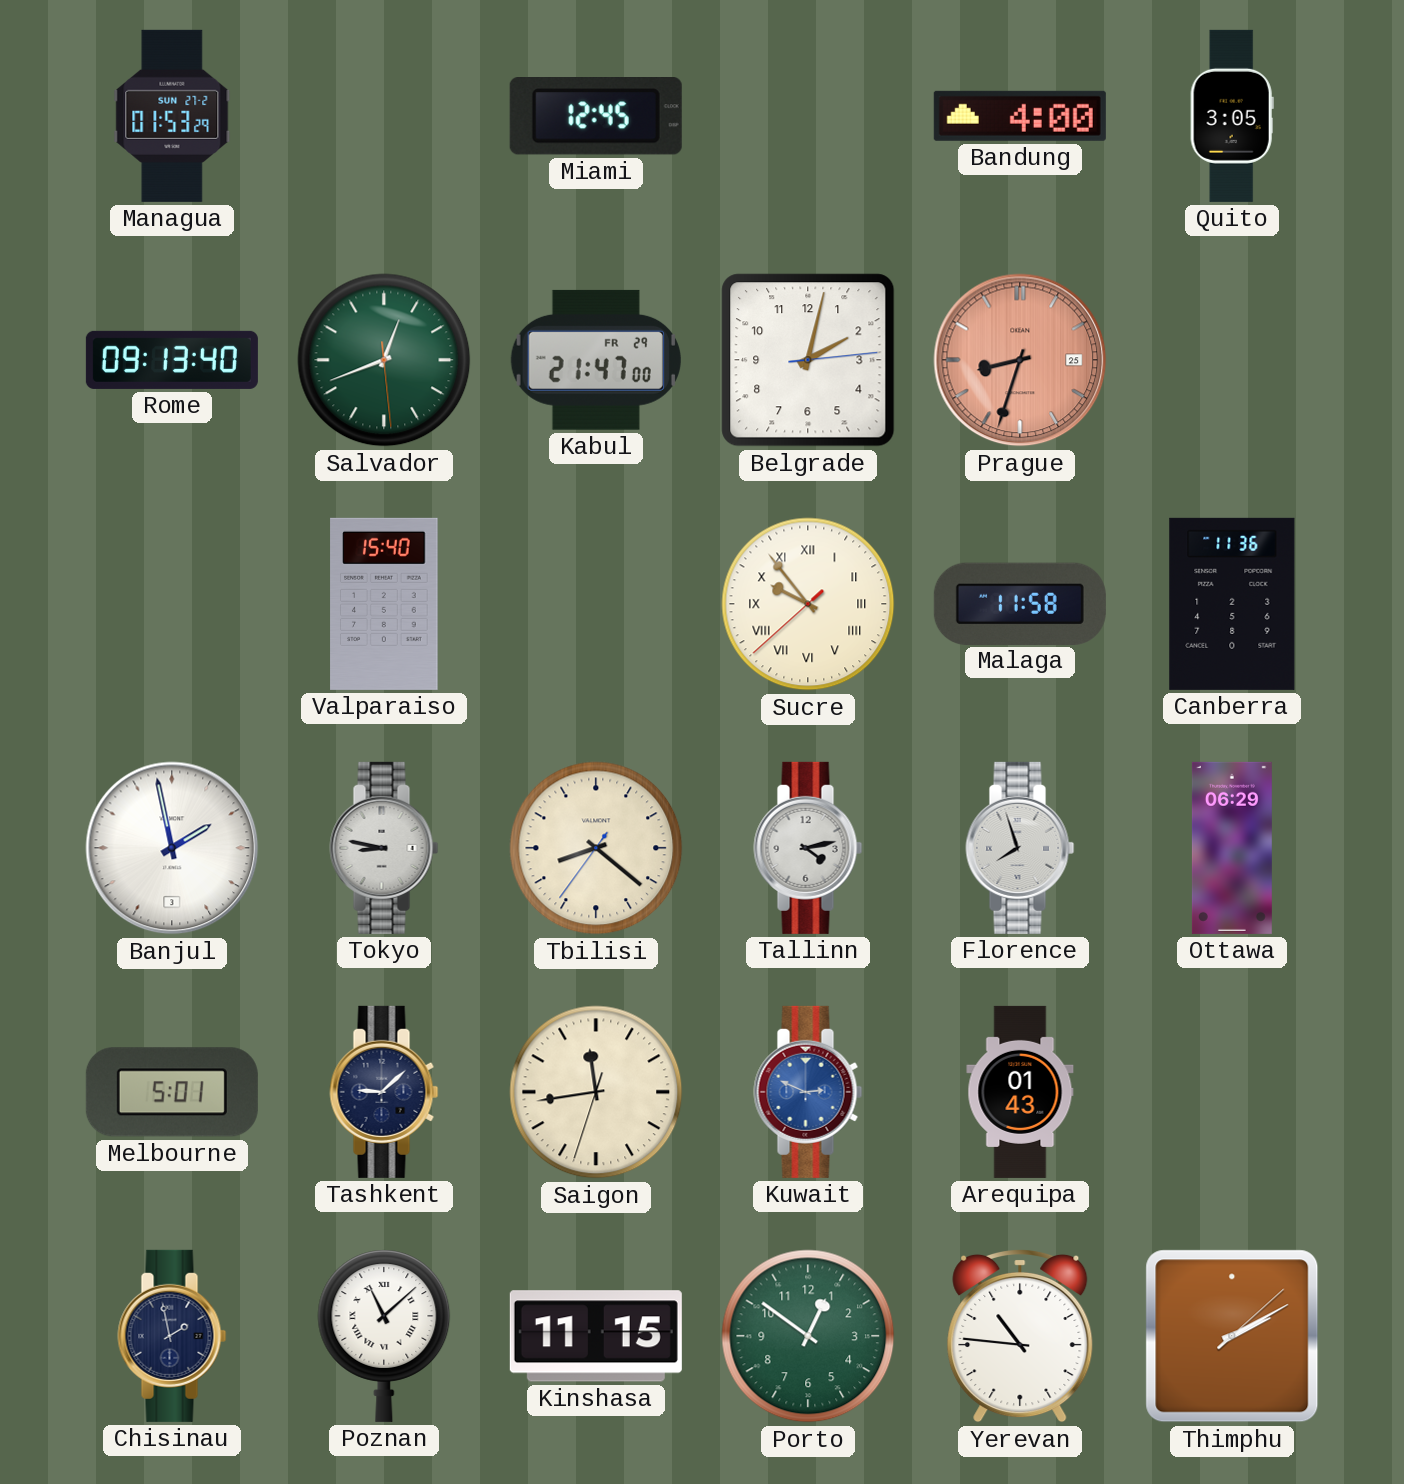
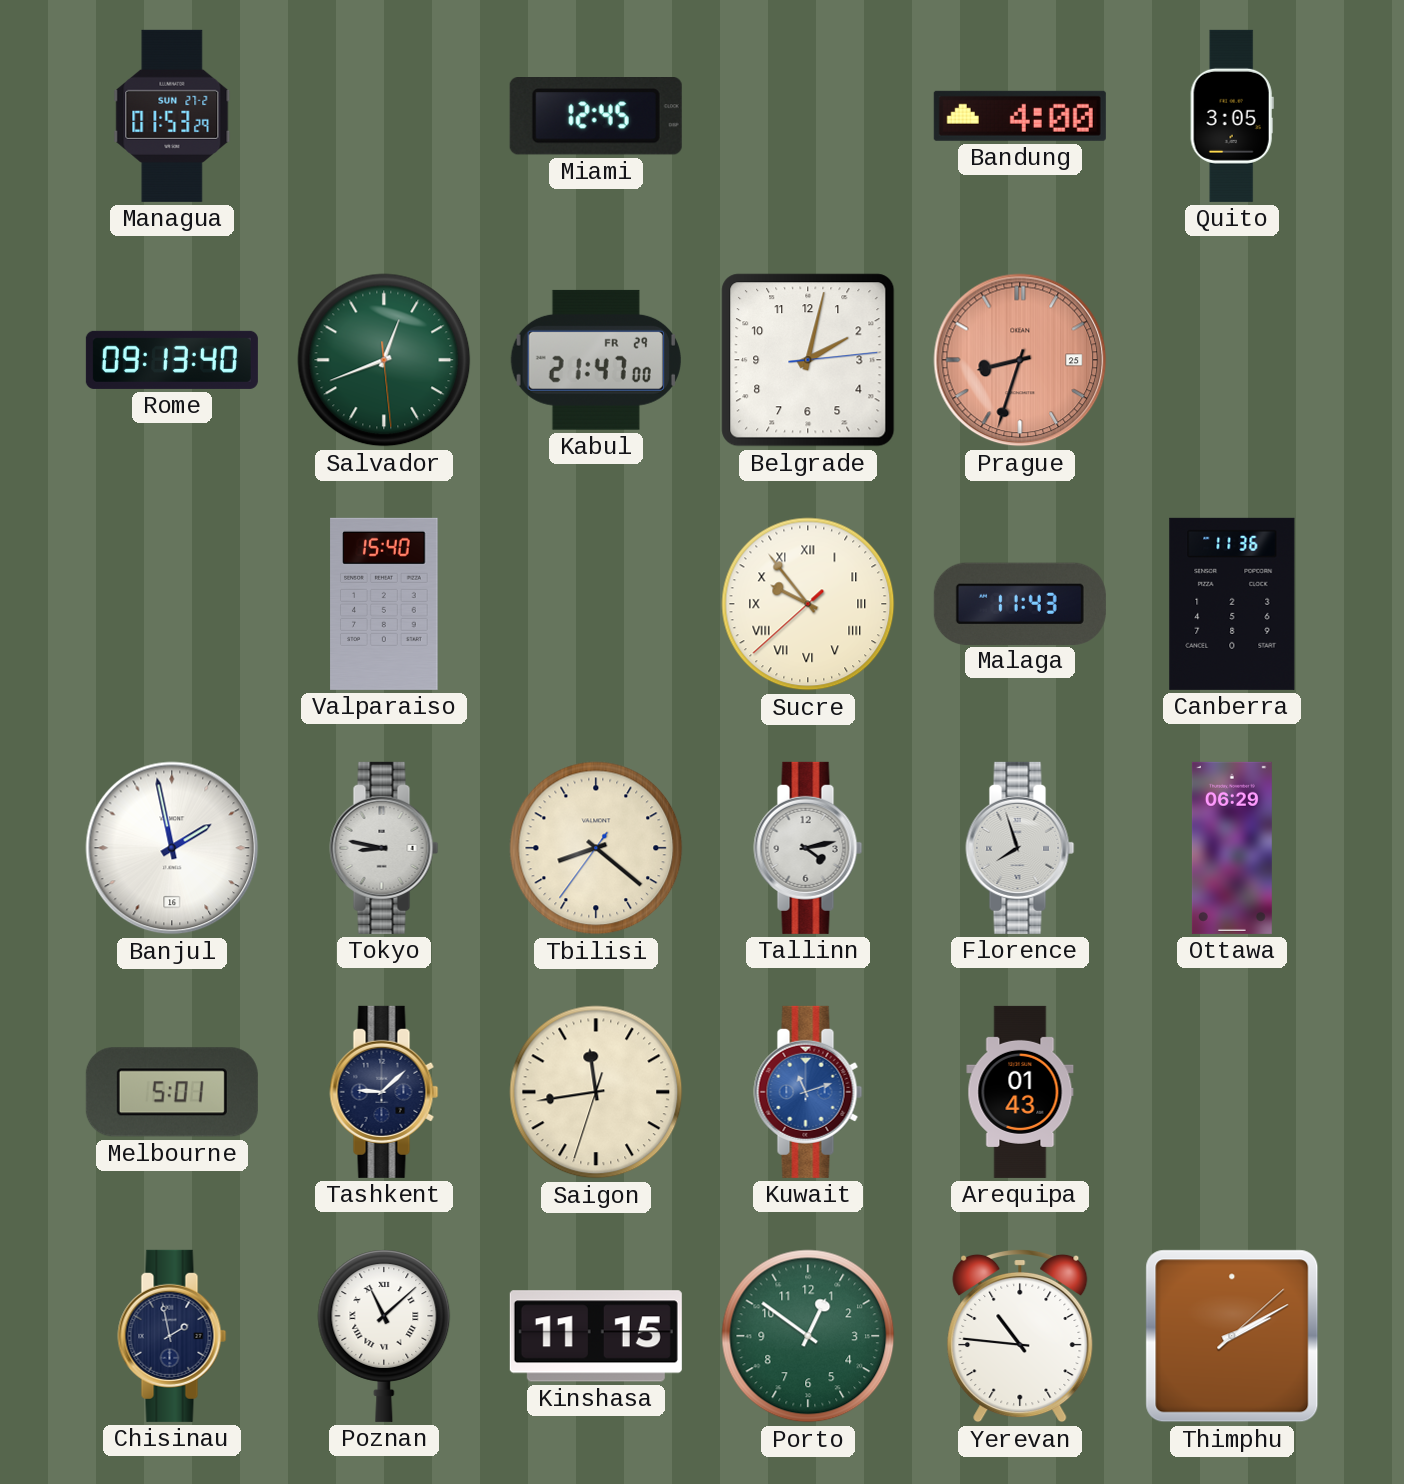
Malaga: 11:58 -> 11:43 (1020, 603)
Banjul date: 3 -> 16 (172, 848)
Kuwait: 2:49 -> 11:12 (808, 1092)
